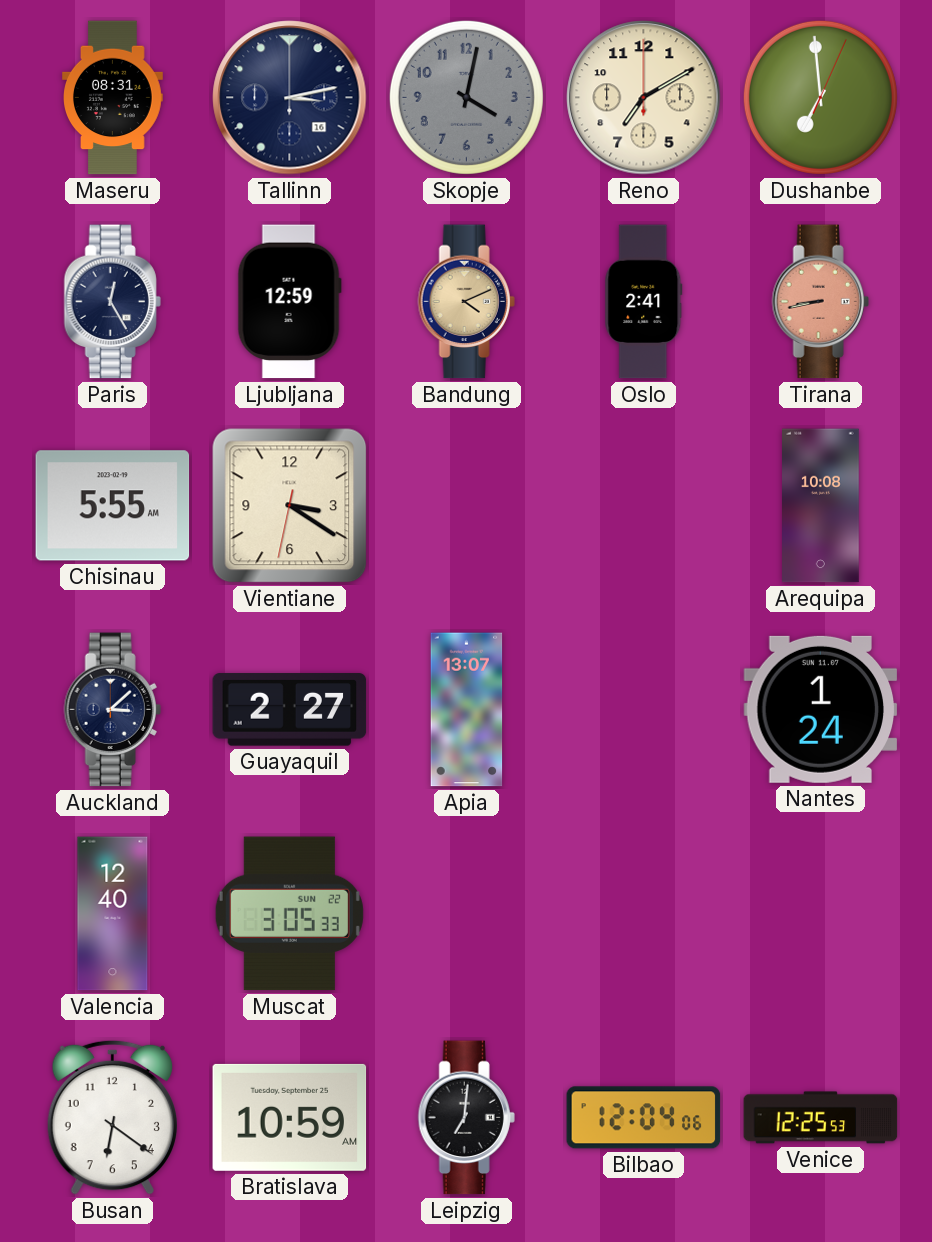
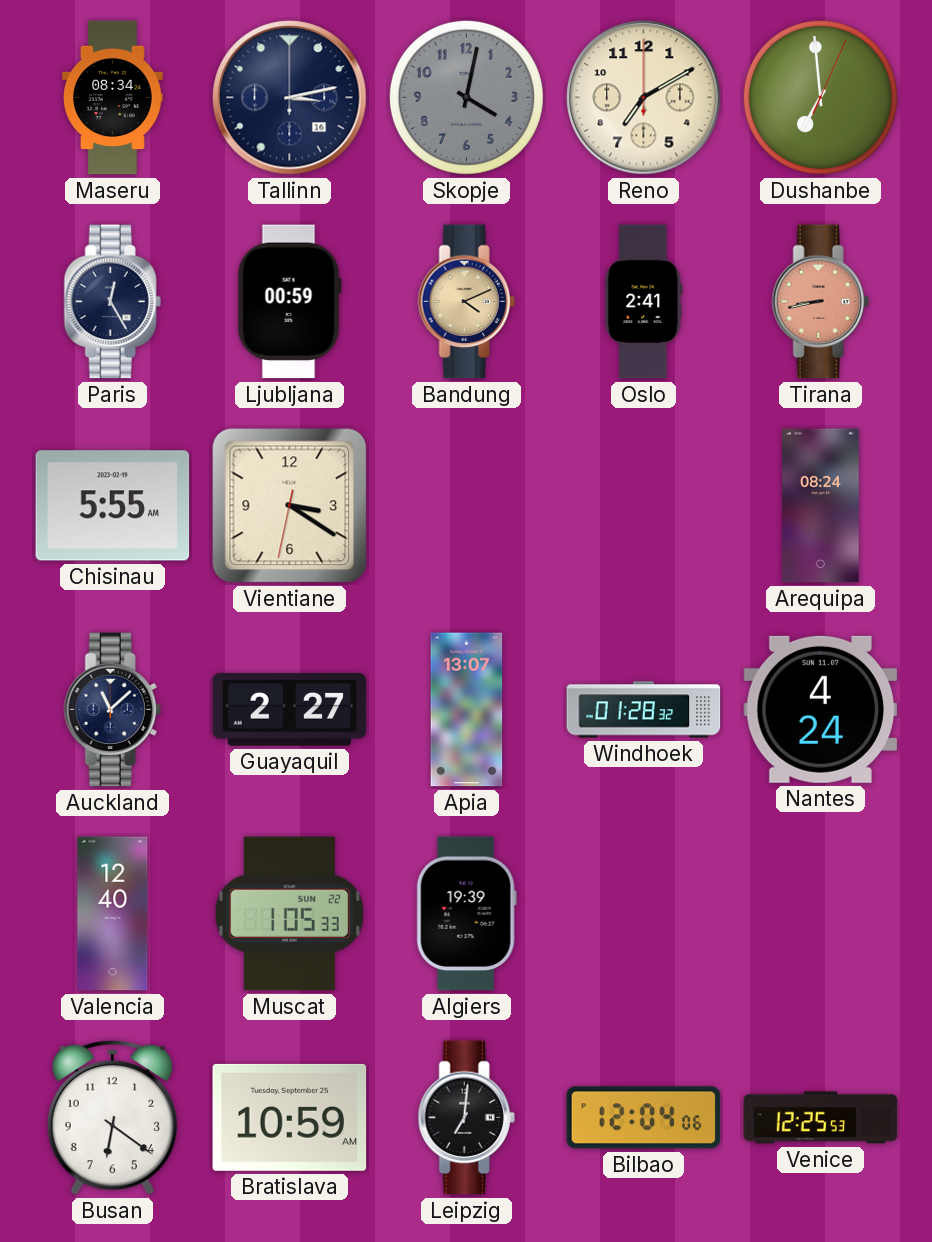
Maseru: 08:31 -> 08:34 (113, 98)
Ljubljana: 12:59 -> 00:59 (289, 302)
Arequipa: 10:08 -> 08:24 (821, 506)
Auckland: 3:08 -> 11:08 (112, 710)
Windhoek: none -> 01:28 (644, 710)
Nantes: 1:24 -> 4:24 (821, 709)
Muscat: 3:05 -> 1:05 (289, 914)
Algiers: none -> 19:39 (466, 914)
